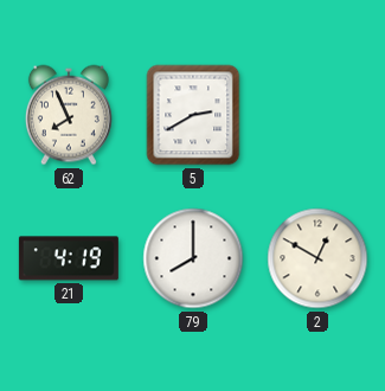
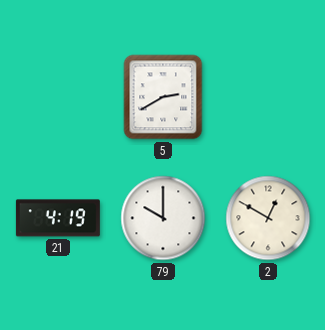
62: 7:56 -> none (69, 115)
79: 8:00 -> 10:00 (163, 218)
